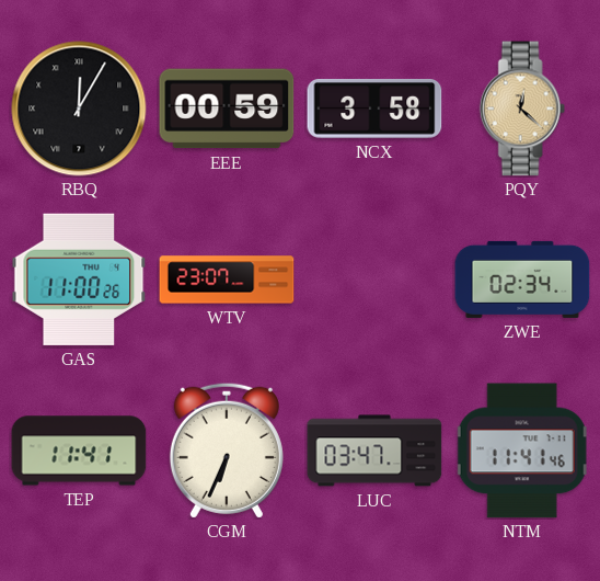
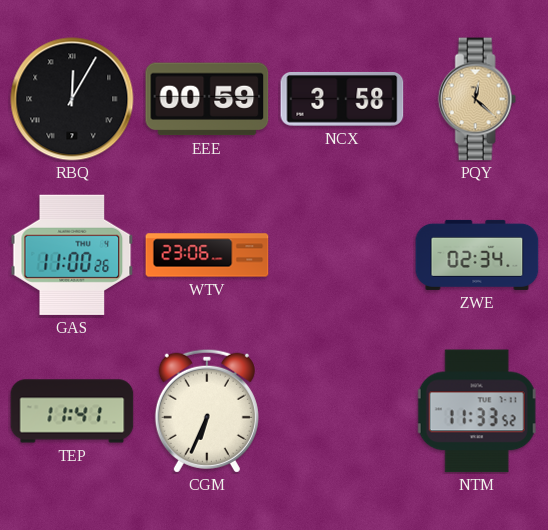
WTV: 23:07 -> 23:06 (207, 255)
LUC: 03:47 -> none (374, 451)
NTM: 11:41 -> 11:33 (477, 411)
